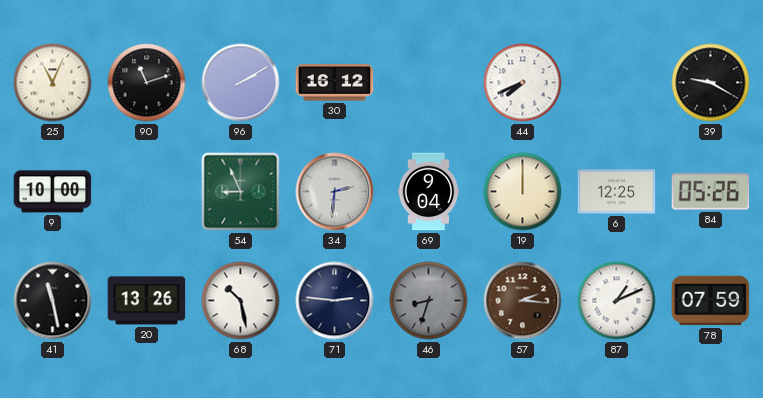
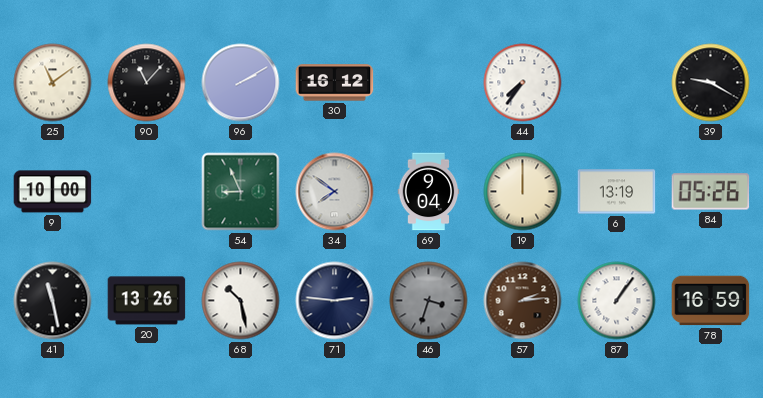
25: 11:04 -> 11:09 (53, 83)
90: 11:12 -> 11:07 (147, 83)
44: 7:41 -> 7:36 (523, 83)
34: 2:31 -> 7:51 (335, 192)
6: 12:25 -> 13:19 (617, 192)
46: 8:33 -> 3:33 (429, 301)
57: 2:16 -> 2:14 (523, 301)
87: 1:11 -> 1:06 (617, 301)
78: 07:59 -> 16:59 (711, 301)
